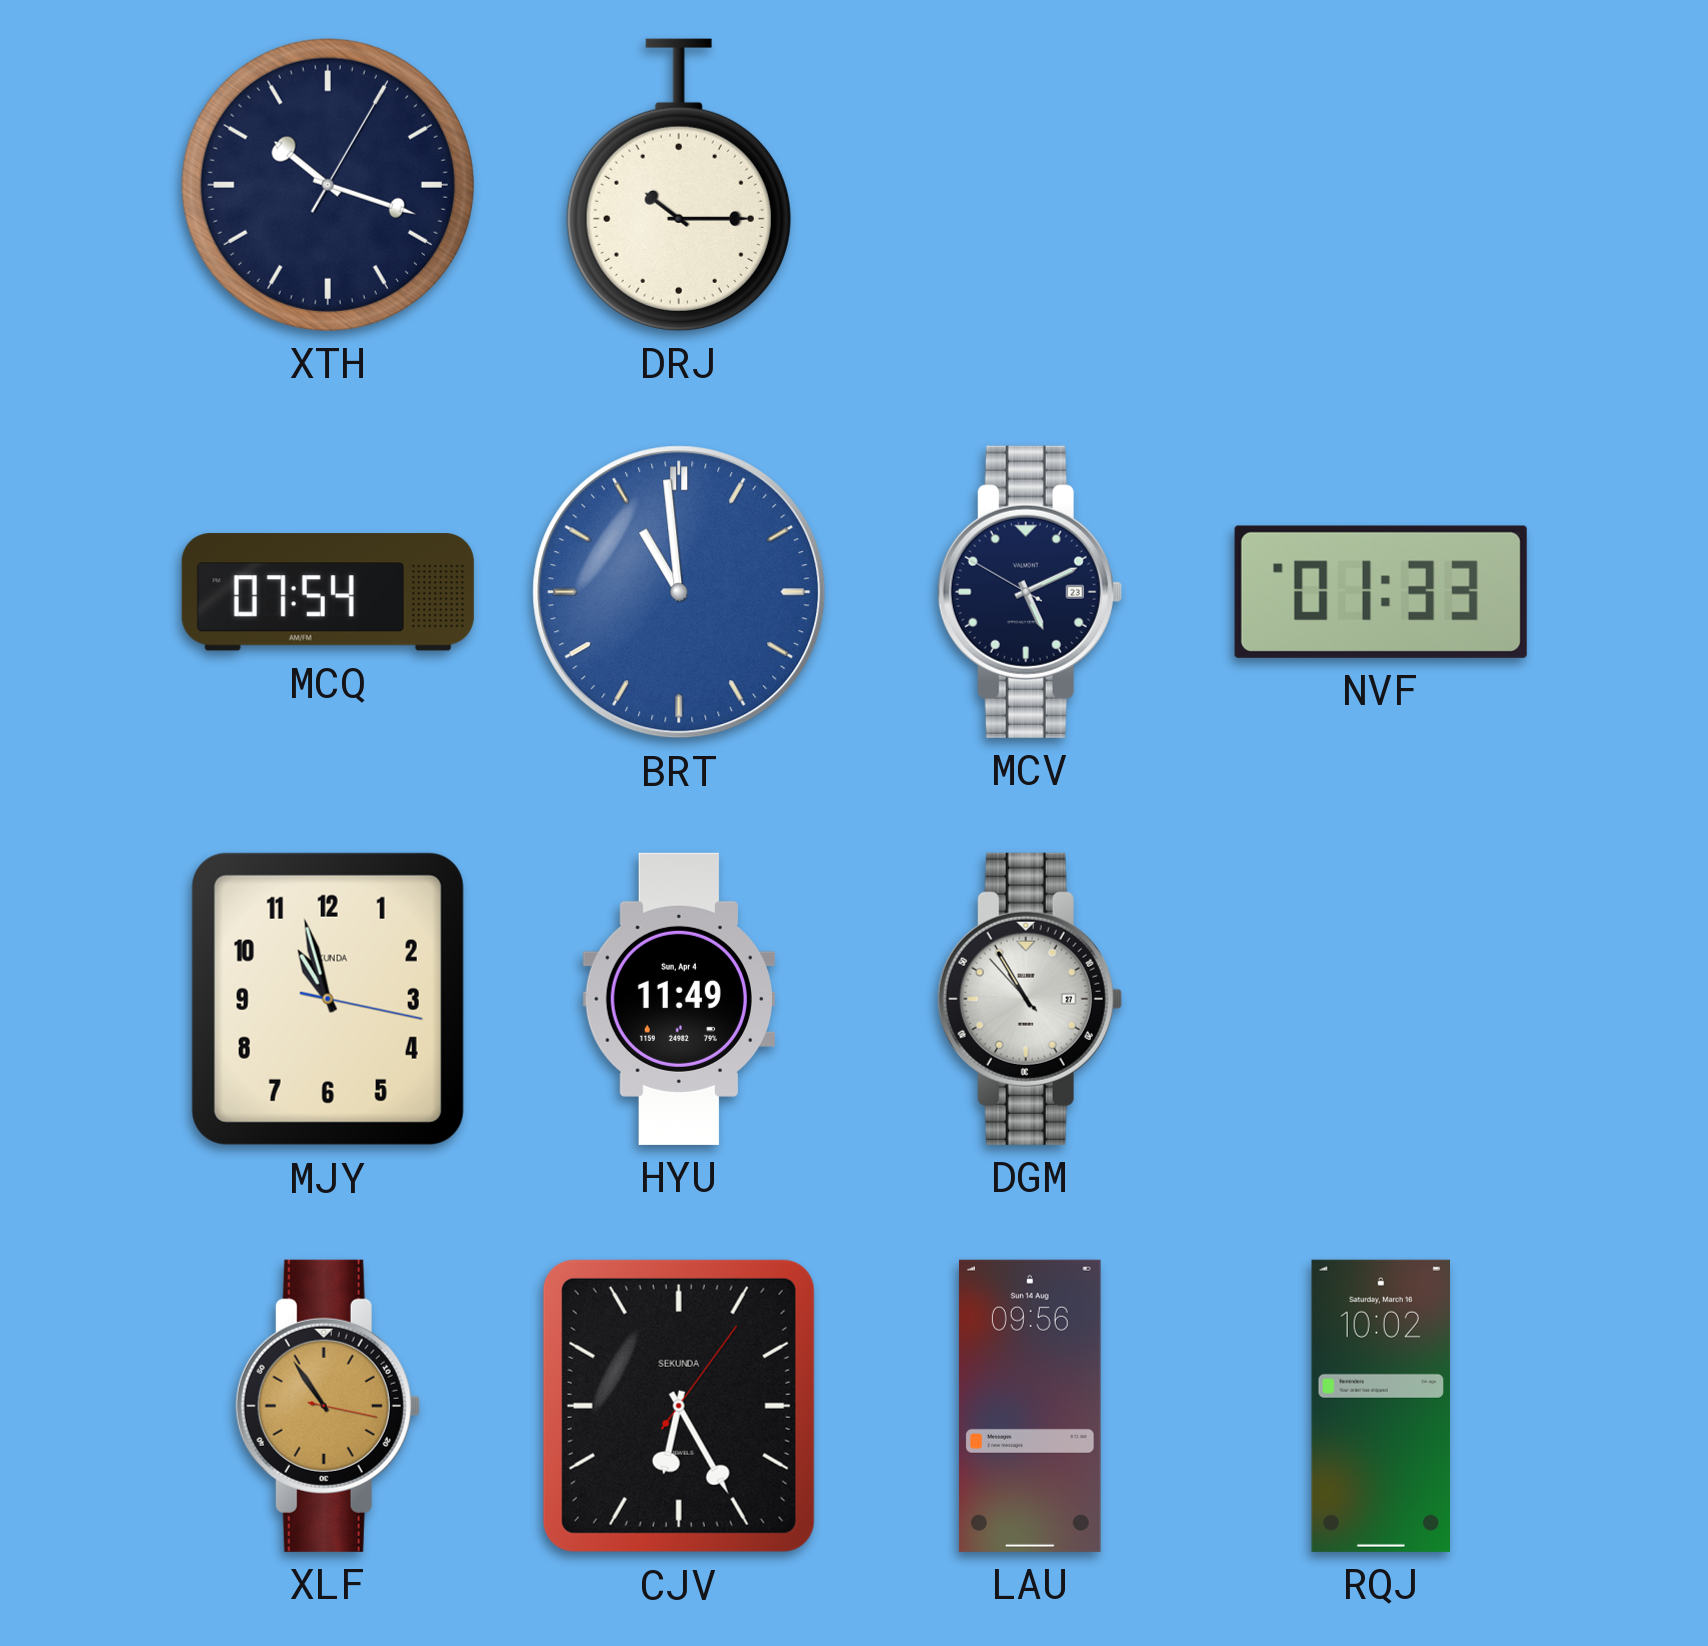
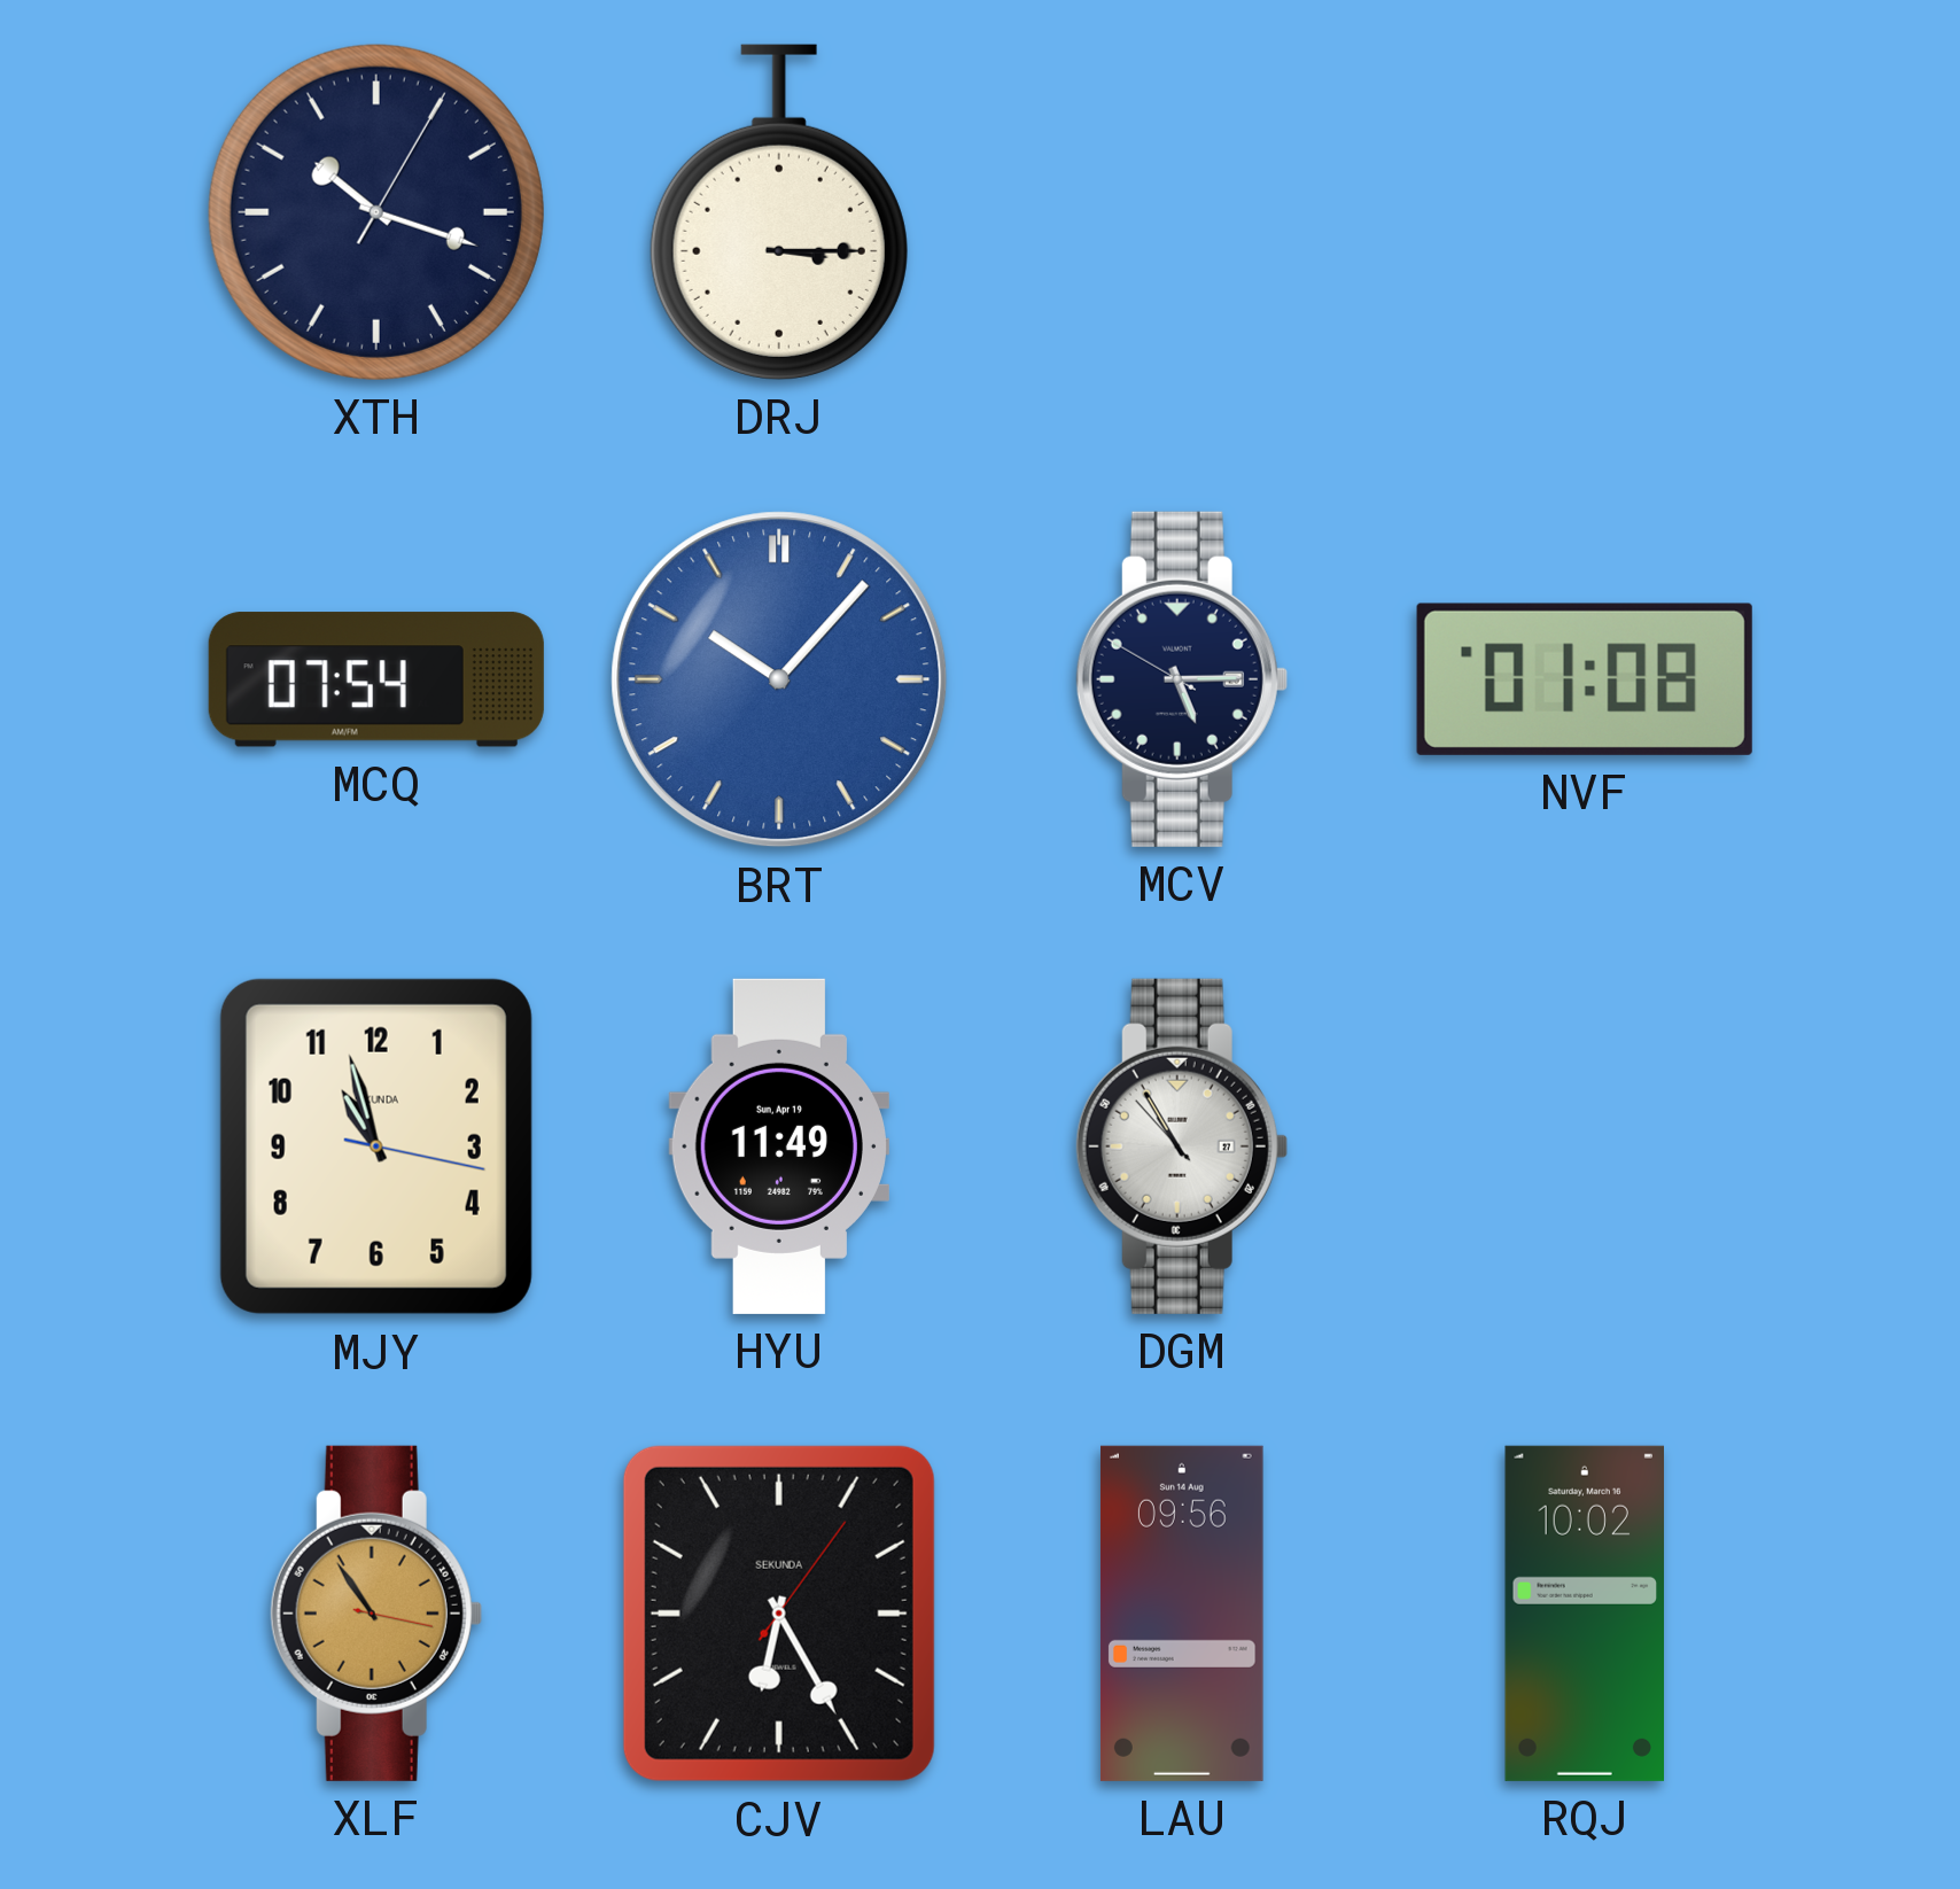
DRJ: 10:15 -> 3:15 (779, 212)
BRT: 10:59 -> 10:07 (779, 679)
MCV: 5:10 -> 5:14 (1182, 679)
NVF: 01:33 -> 01:08 (1585, 679)
HYU date: Sun, Apr 4 -> Sun, Apr 19 (779, 1146)
